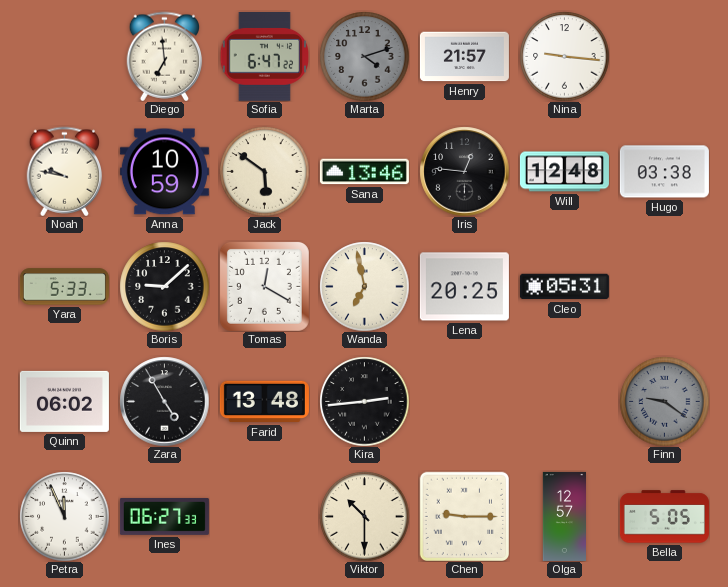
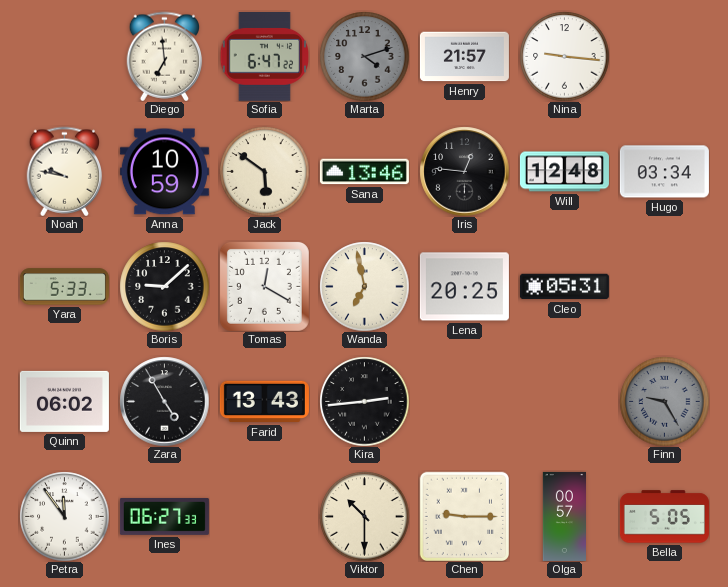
Hugo: 03:38 -> 03:34 (664, 172)
Farid: 13:48 -> 13:43 (264, 402)
Finn: 9:21 -> 9:25 (664, 401)
Petra: 11:56 -> 11:54 (64, 516)
Olga: 12:57 -> 00:57 (564, 516)
